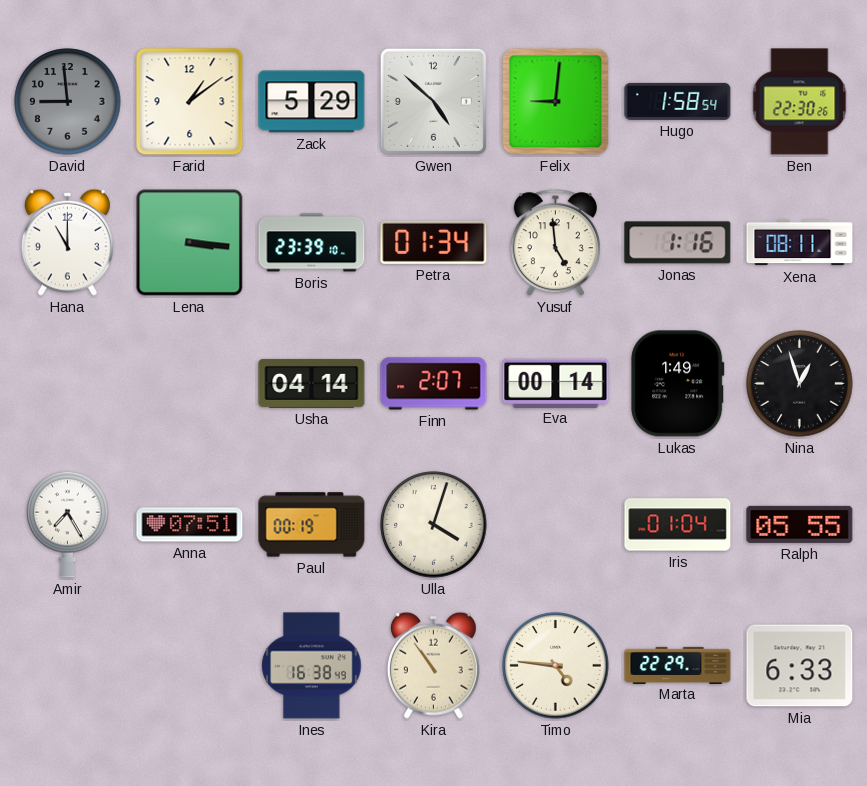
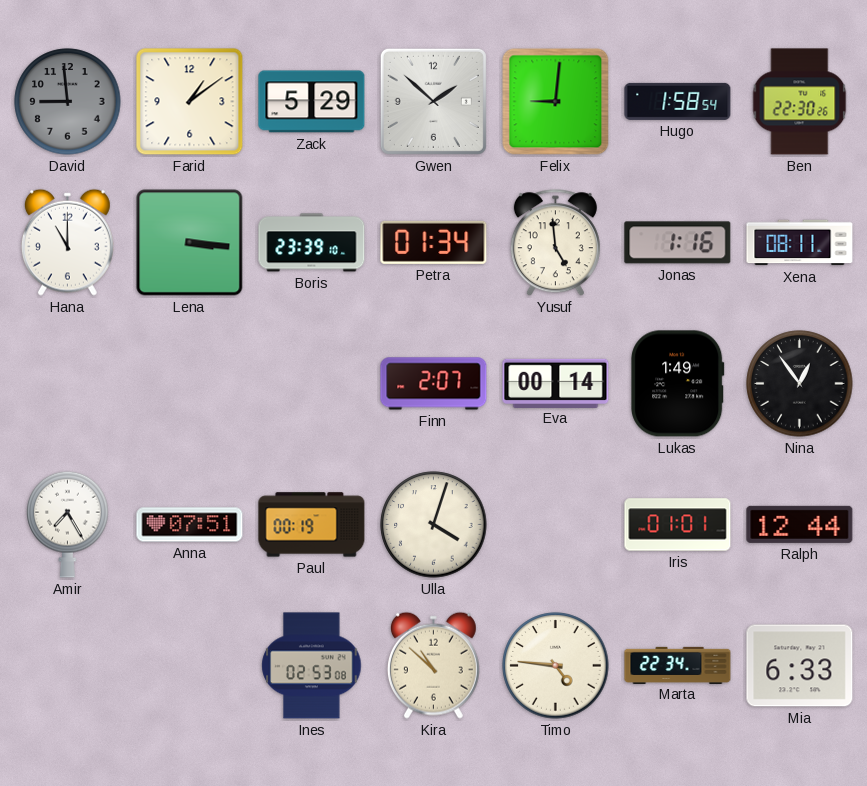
Gwen: 4:52 -> 1:52 (433, 101)
Usha: 04:14 -> none (312, 383)
Nina: 12:57 -> 12:54 (800, 384)
Iris: 01:04 -> 01:01 (678, 525)
Ralph: 05:55 -> 12:44 (800, 524)
Ines: 16:38 -> 02:53 (312, 666)
Kira: 10:54 -> 10:52 (433, 665)
Marta: 22:29 -> 22:34 (678, 665)
